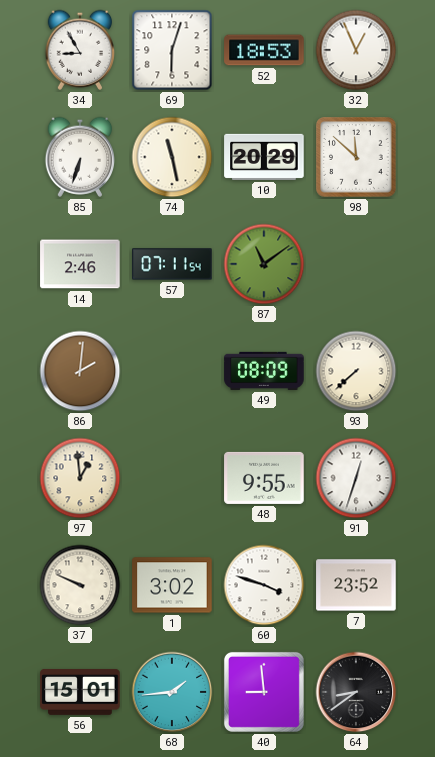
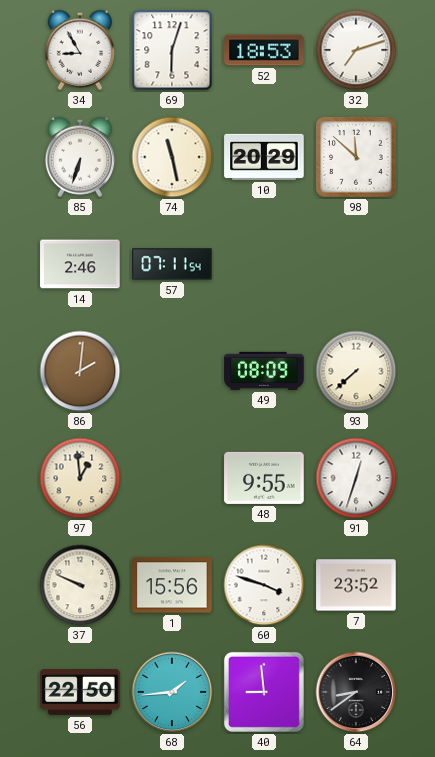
32: 12:56 -> 7:12 (356, 50)
87: 11:09 -> none (264, 264)
1: 3:02 -> 15:56 (172, 585)
56: 15:01 -> 22:50 (80, 692)
